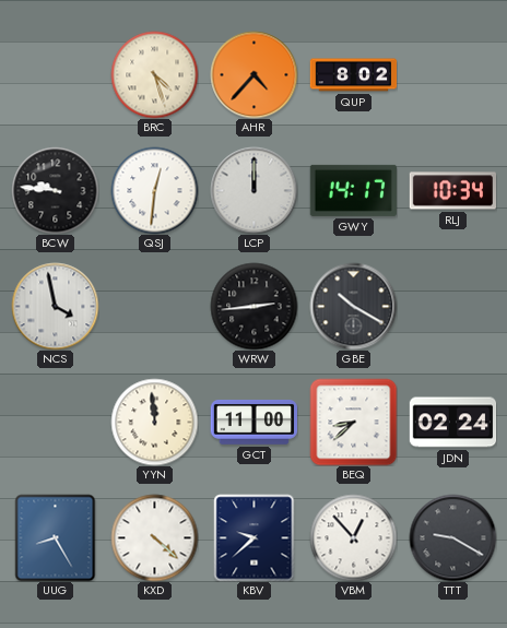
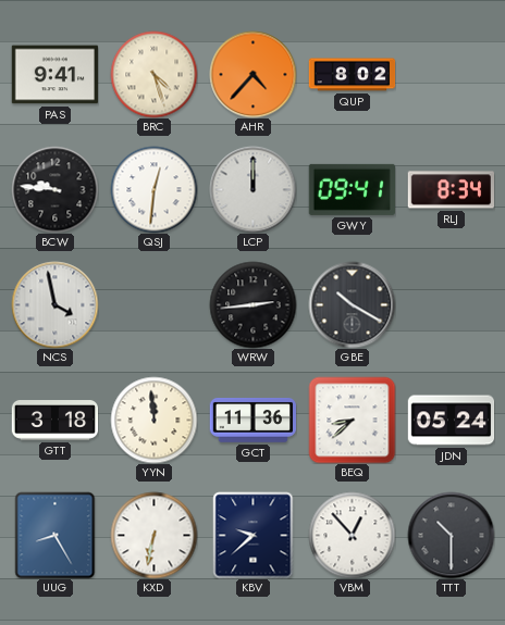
PAS: none -> 9:41 (54, 75)
GWY: 14:17 -> 09:41 (352, 189)
RLJ: 10:34 -> 8:34 (451, 190)
GTT: none -> 3:18 (54, 421)
GCT: 11:00 -> 11:36 (253, 421)
JDN: 02:24 -> 05:24 (451, 421)
KXD: 4:22 -> 6:32 (153, 535)
TTT: 9:20 -> 10:30 (451, 535)
